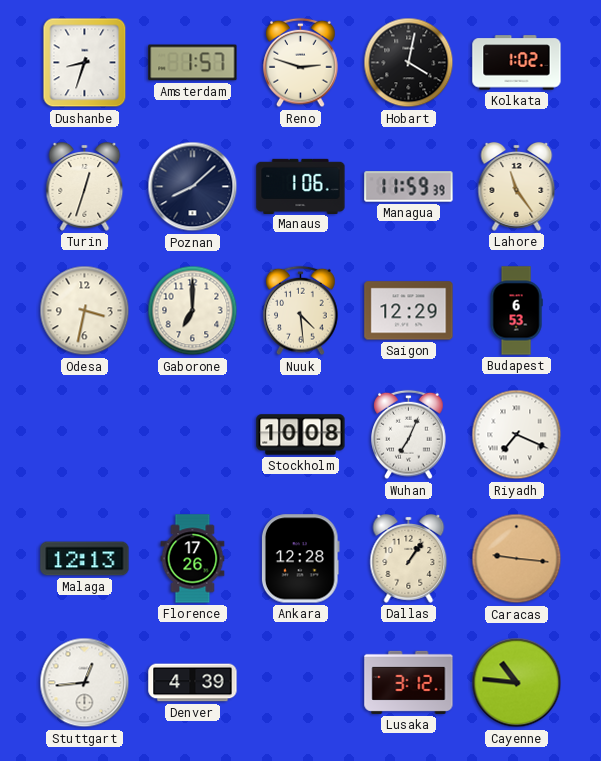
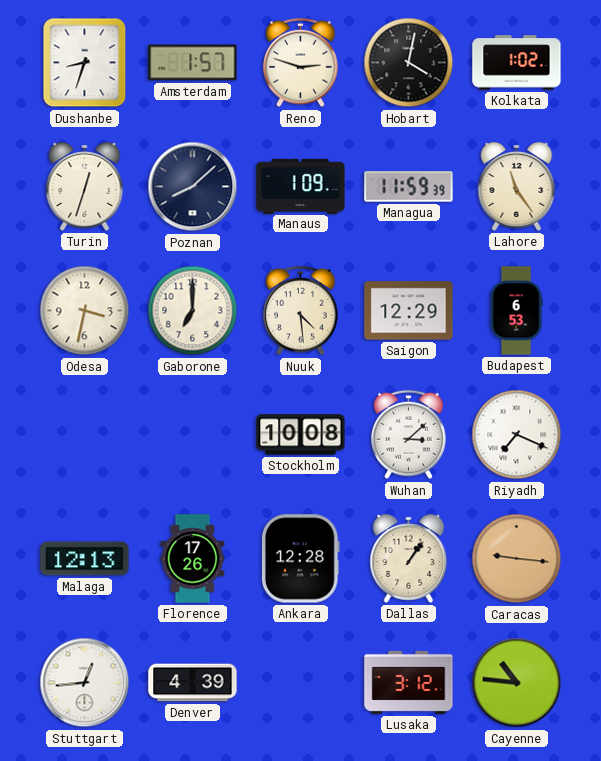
Manaus: 1:06 -> 1:09 (301, 186)
Wuhan: 7:04 -> 3:08 (409, 435)
